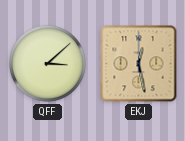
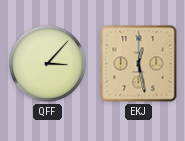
QFF: 3:08 -> 3:07 (47, 63)
